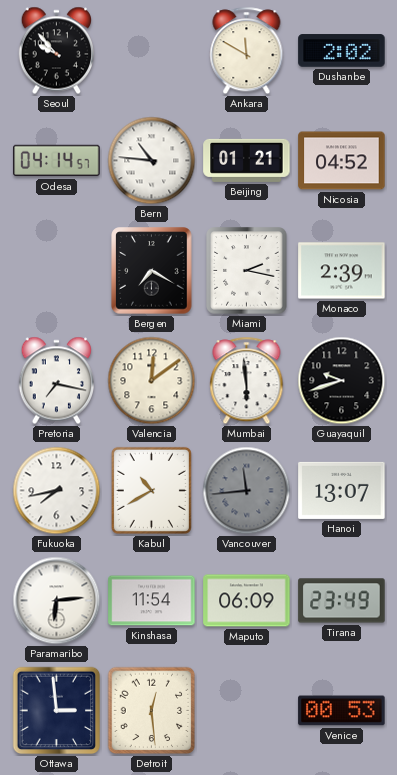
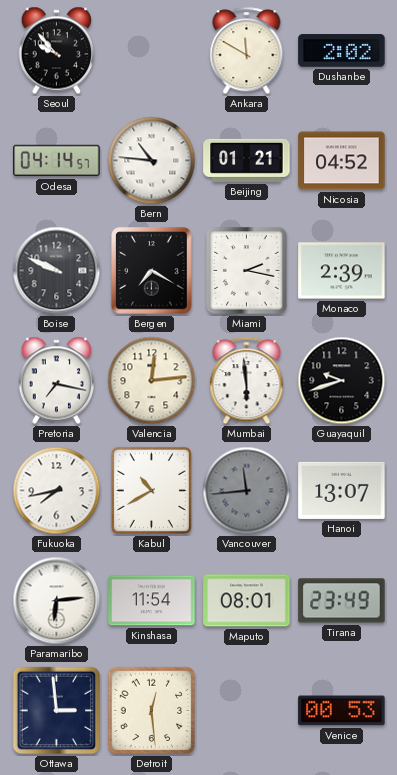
Boise: none -> 9:49 (57, 271)
Valencia: 12:09 -> 12:14 (152, 381)
Maputo: 06:09 -> 08:01 (247, 601)
